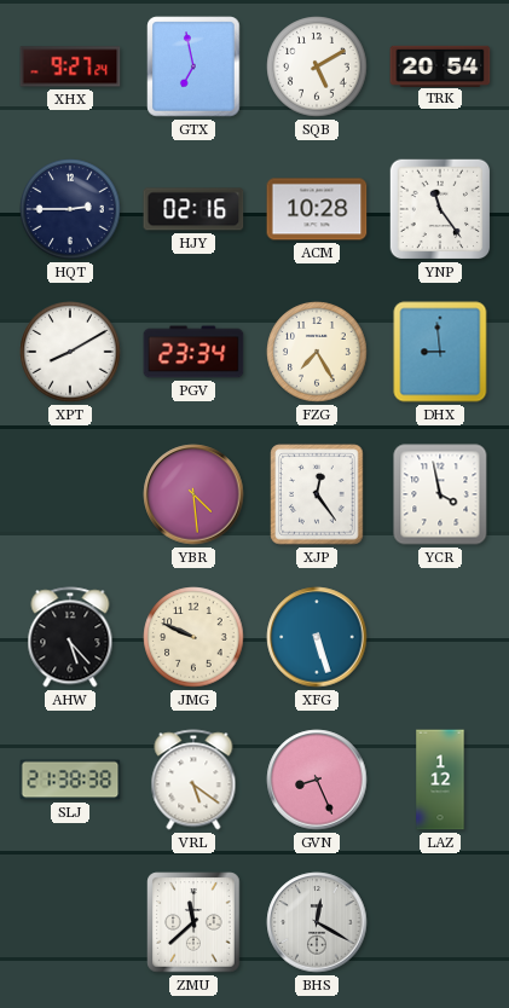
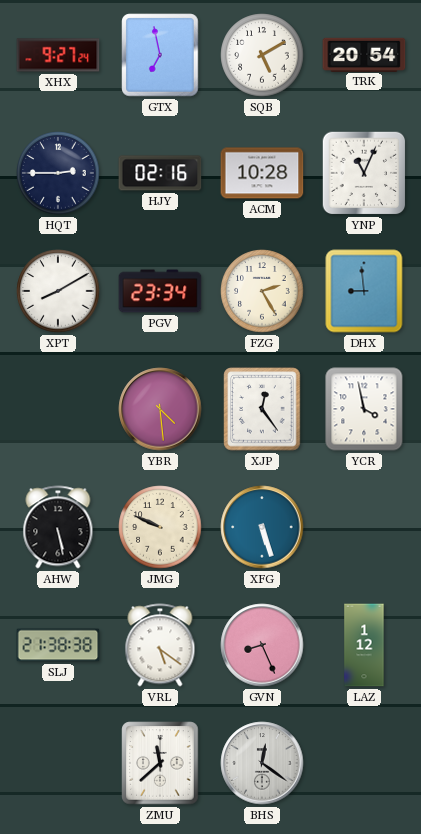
YNP: 11:24 -> 11:04 (364, 173)
FZG: 7:25 -> 2:25 (262, 291)
AHW: 5:23 -> 5:28 (58, 527)
BHS: 12:20 -> 12:21 (262, 763)
